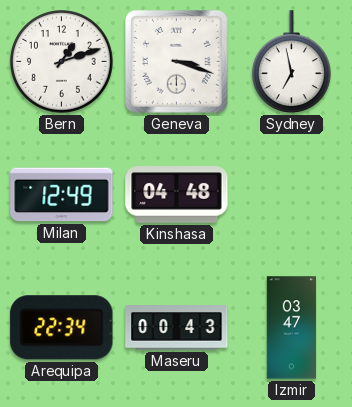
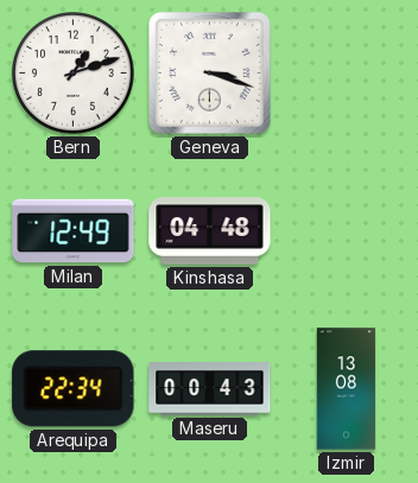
Sydney: 6:58 -> none (291, 62)
Izmir: 03:47 -> 13:08 (347, 389)
